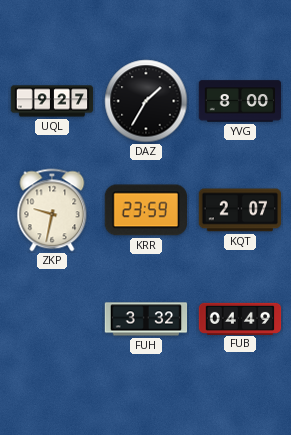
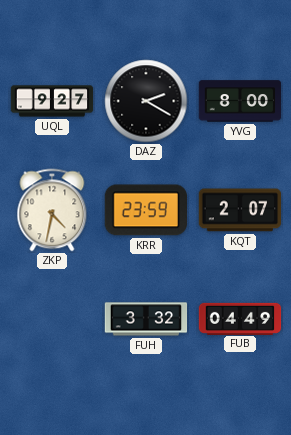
DAZ: 1:35 -> 2:20 (146, 101)
ZKP: 9:32 -> 4:32 (52, 210)
